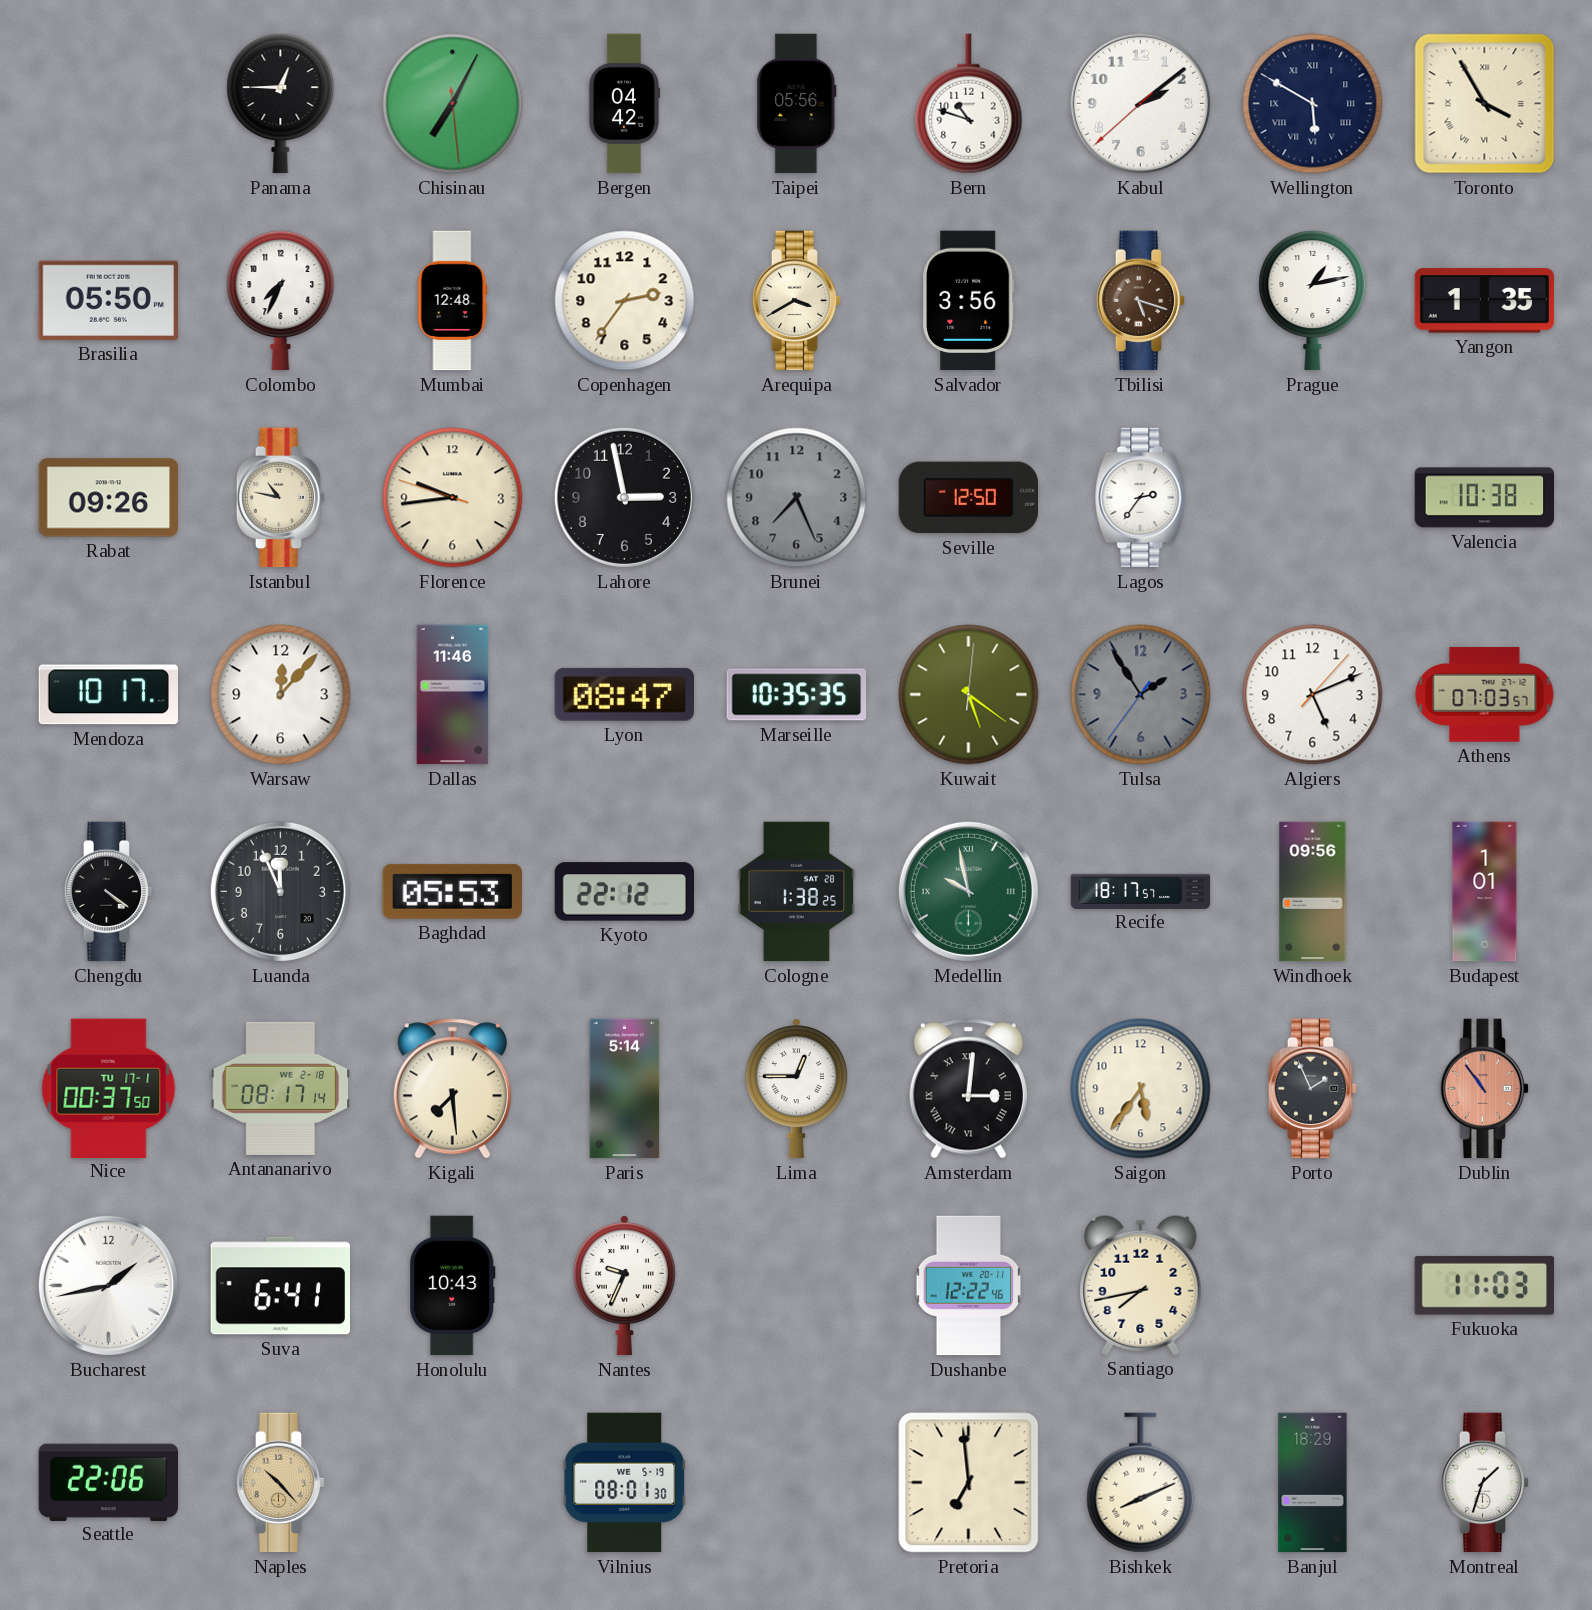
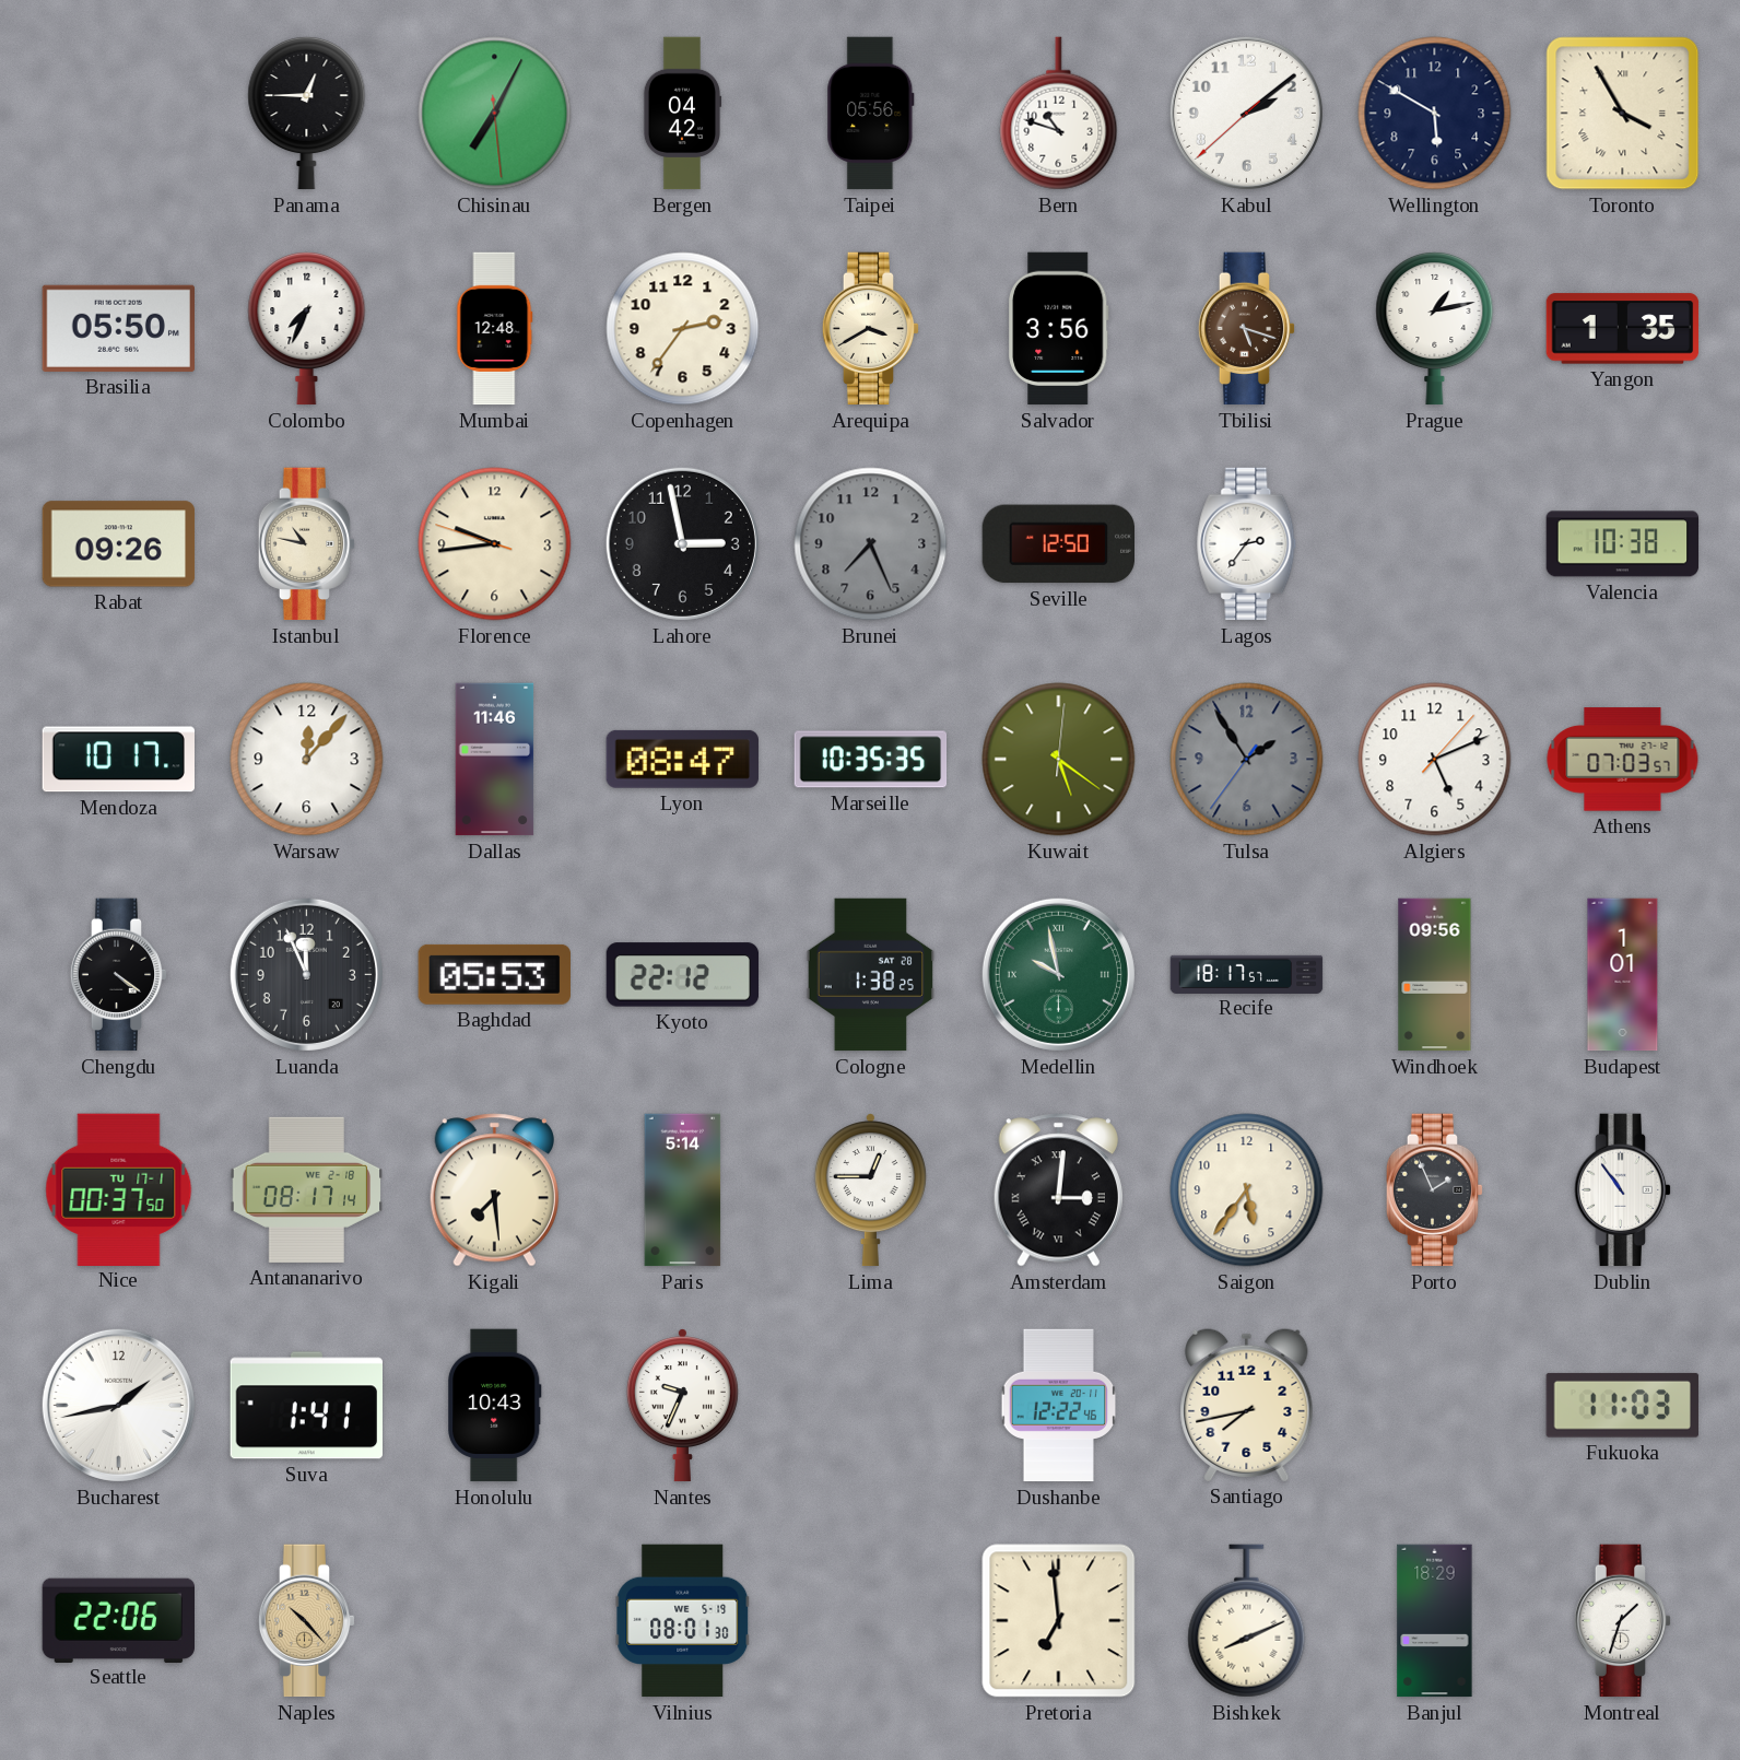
Wellington numerals: Roman -> Arabic (1435, 114)
Dublin dial: salmon -> white (1623, 1190)
Suva: 6:41 -> 1:41 (306, 1406)
